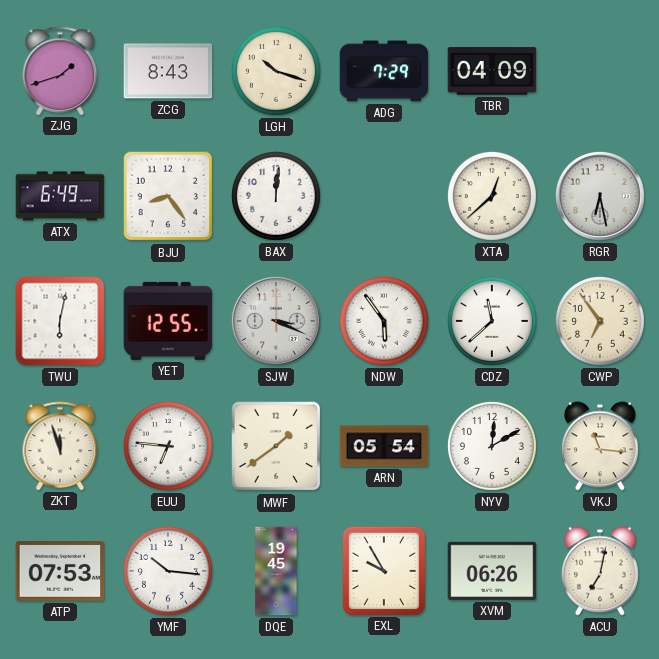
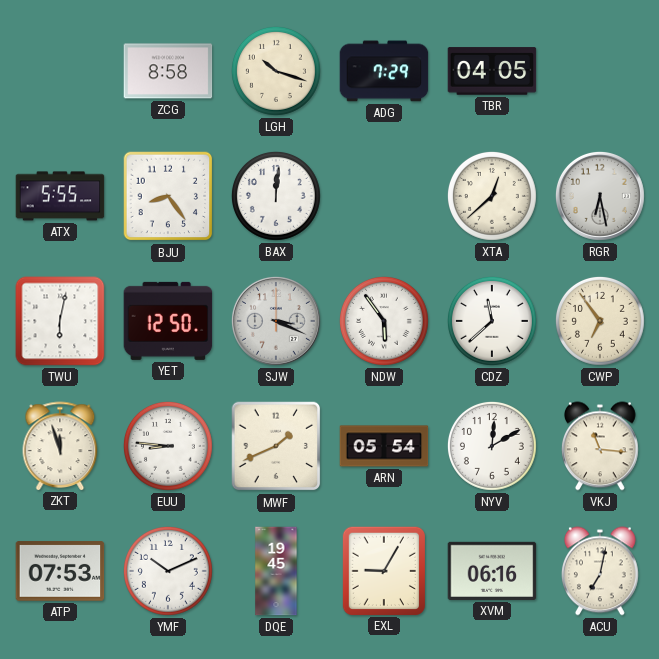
ZJG: 1:42 -> none (60, 71)
ZCG: 8:43 -> 8:58 (168, 71)
TBR: 04:09 -> 04:05 (492, 71)
ATX: 6:49 -> 5:55 (60, 196)
YET: 12:55 -> 12:50 (168, 321)
EUU: 6:46 -> 8:46 (168, 446)
MWF: 1:39 -> 1:41 (276, 446)
YMF: 10:16 -> 10:11 (168, 571)
EXL: 9:55 -> 9:05 (383, 570)
XVM: 06:26 -> 06:16 (492, 571)
